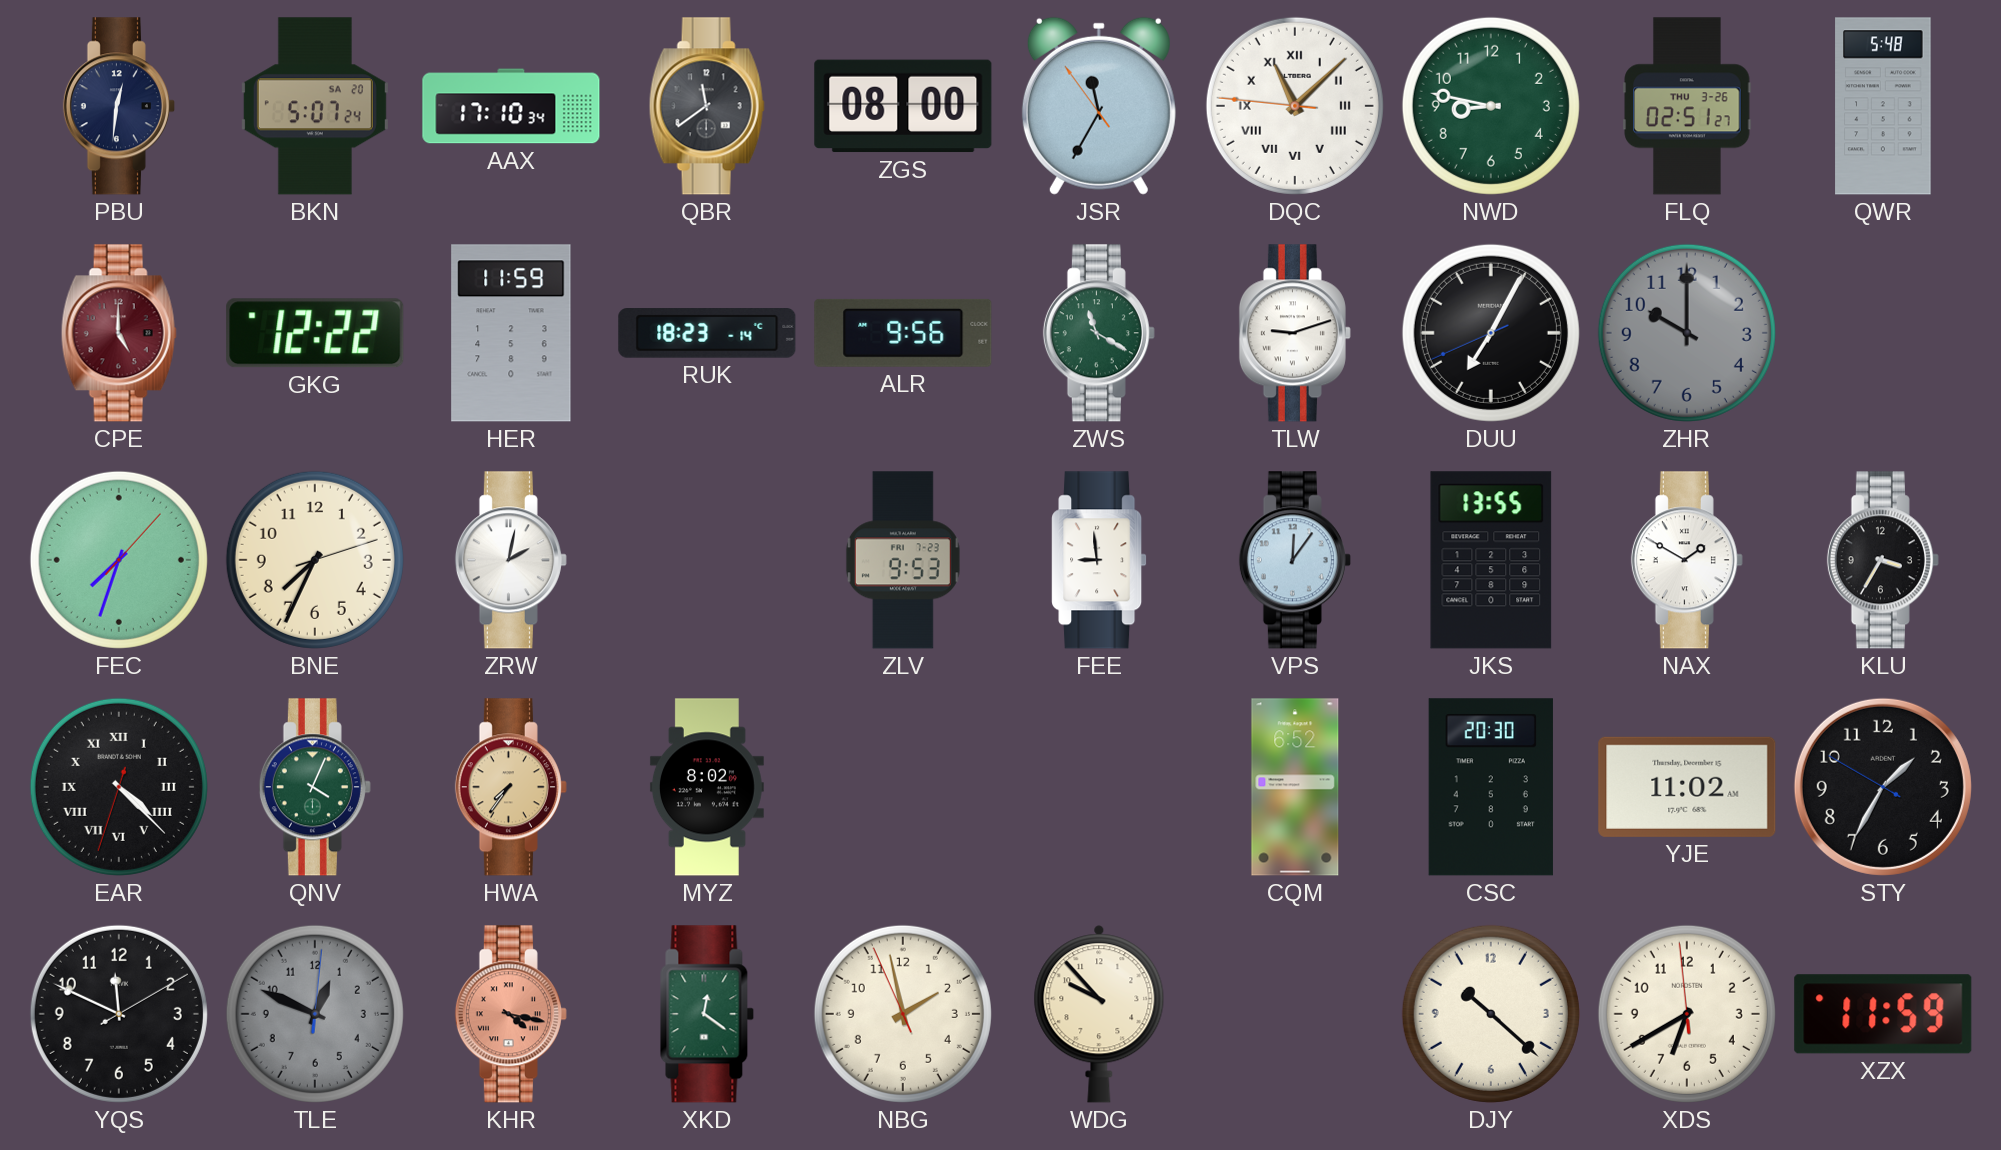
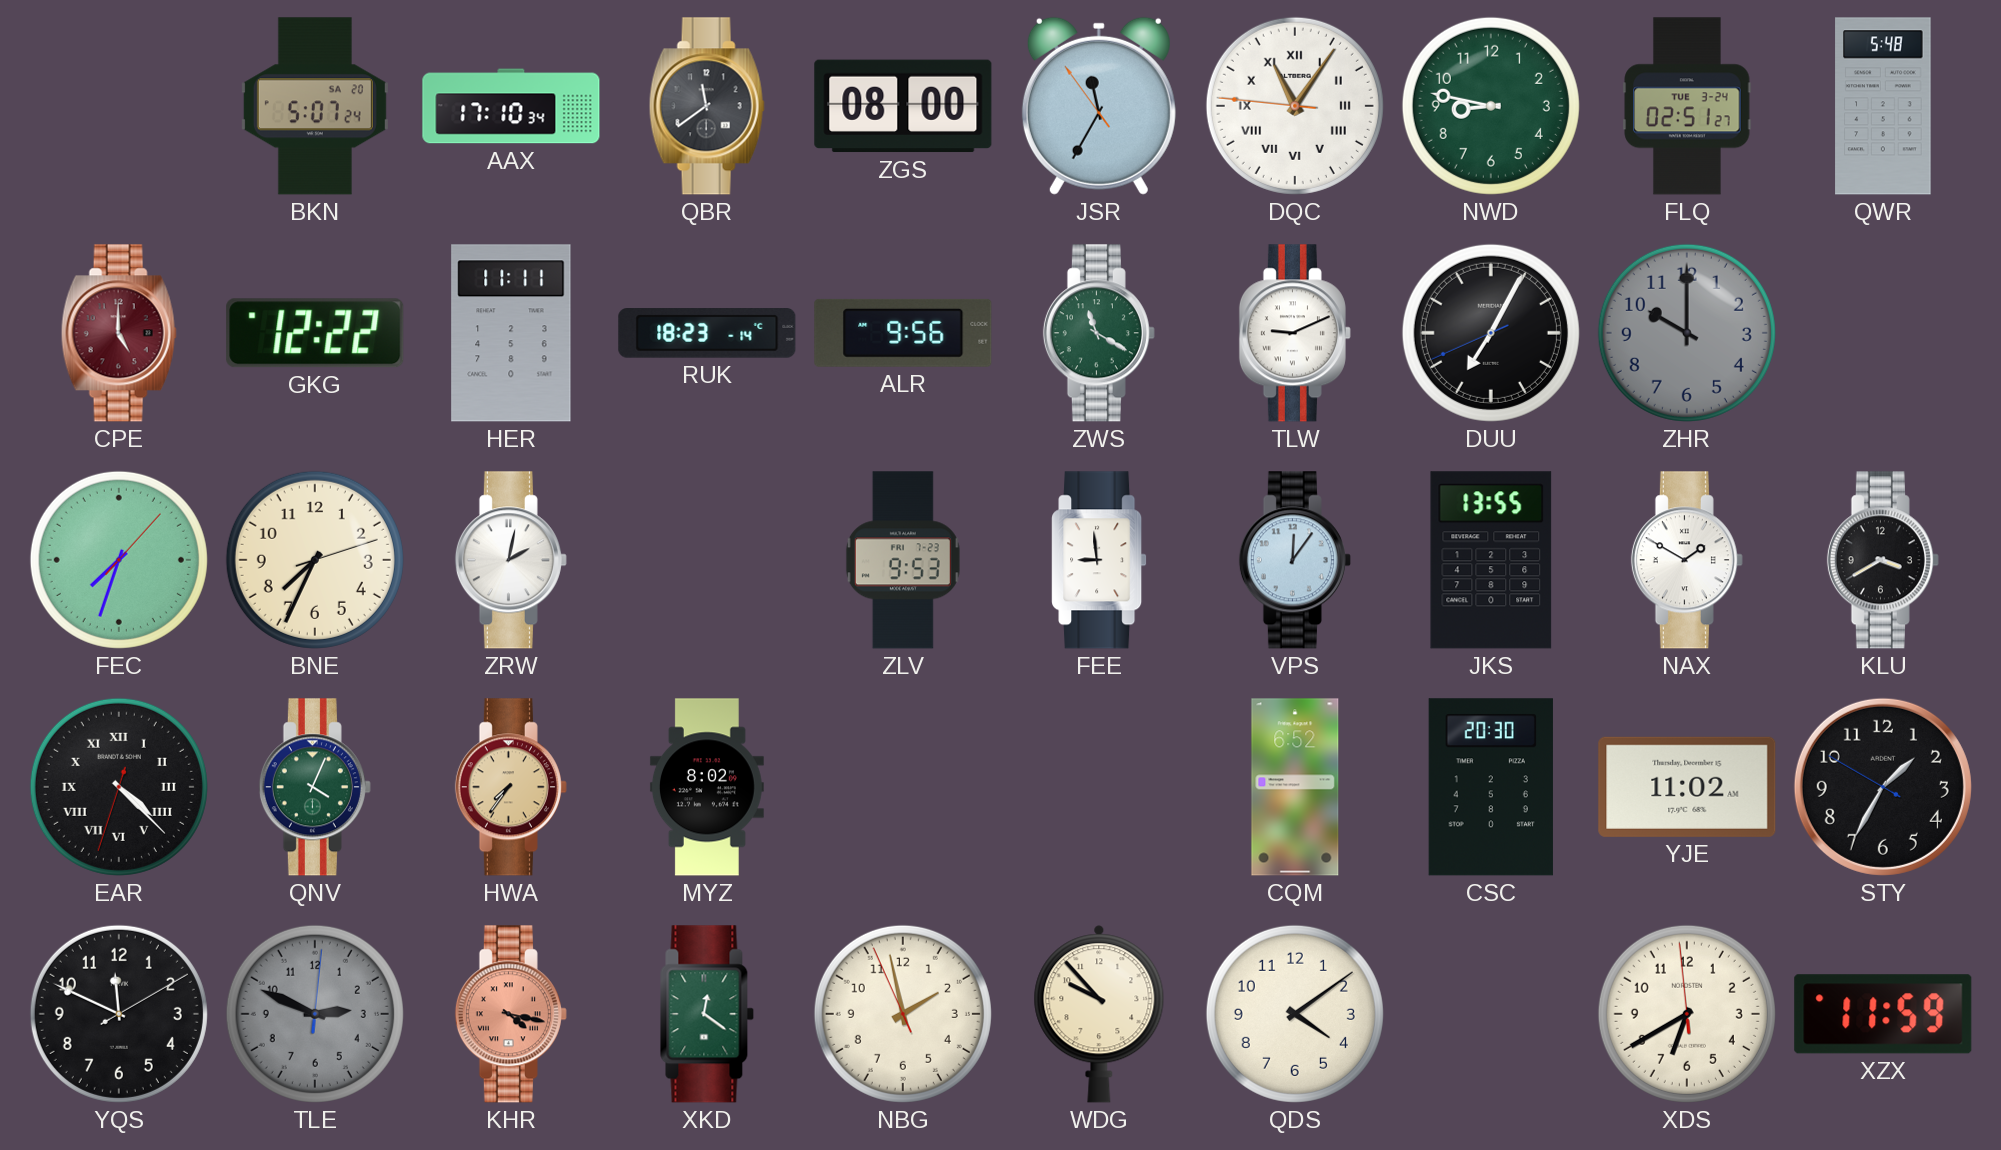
PBU: 12:31 -> none (119, 106)
DQC: 11:07 -> 11:05 (1295, 106)
FLQ date: THU 3-26 -> TUE 3-24 (1687, 106)
HER: 11:59 -> 11:11 (511, 333)
TLW: 9:12 -> 9:11 (1295, 333)
KLU: 3:35 -> 3:40 (1883, 560)
TLE: 12:49 -> 2:49 (315, 1014)
QDS: none -> 4:09 (1295, 1014)
DJY: 10:22 -> none (1491, 1014)
